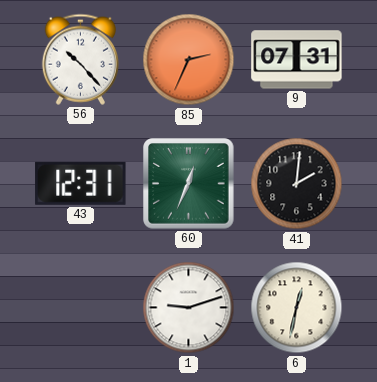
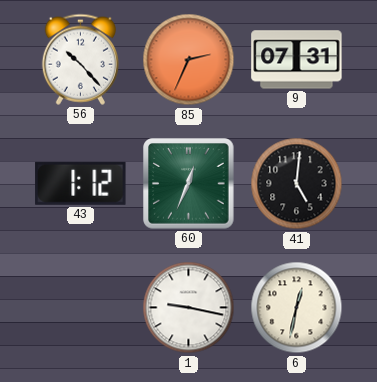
43: 12:31 -> 1:12 (81, 183)
41: 2:01 -> 5:01 (297, 184)
1: 9:12 -> 9:17 (189, 308)
